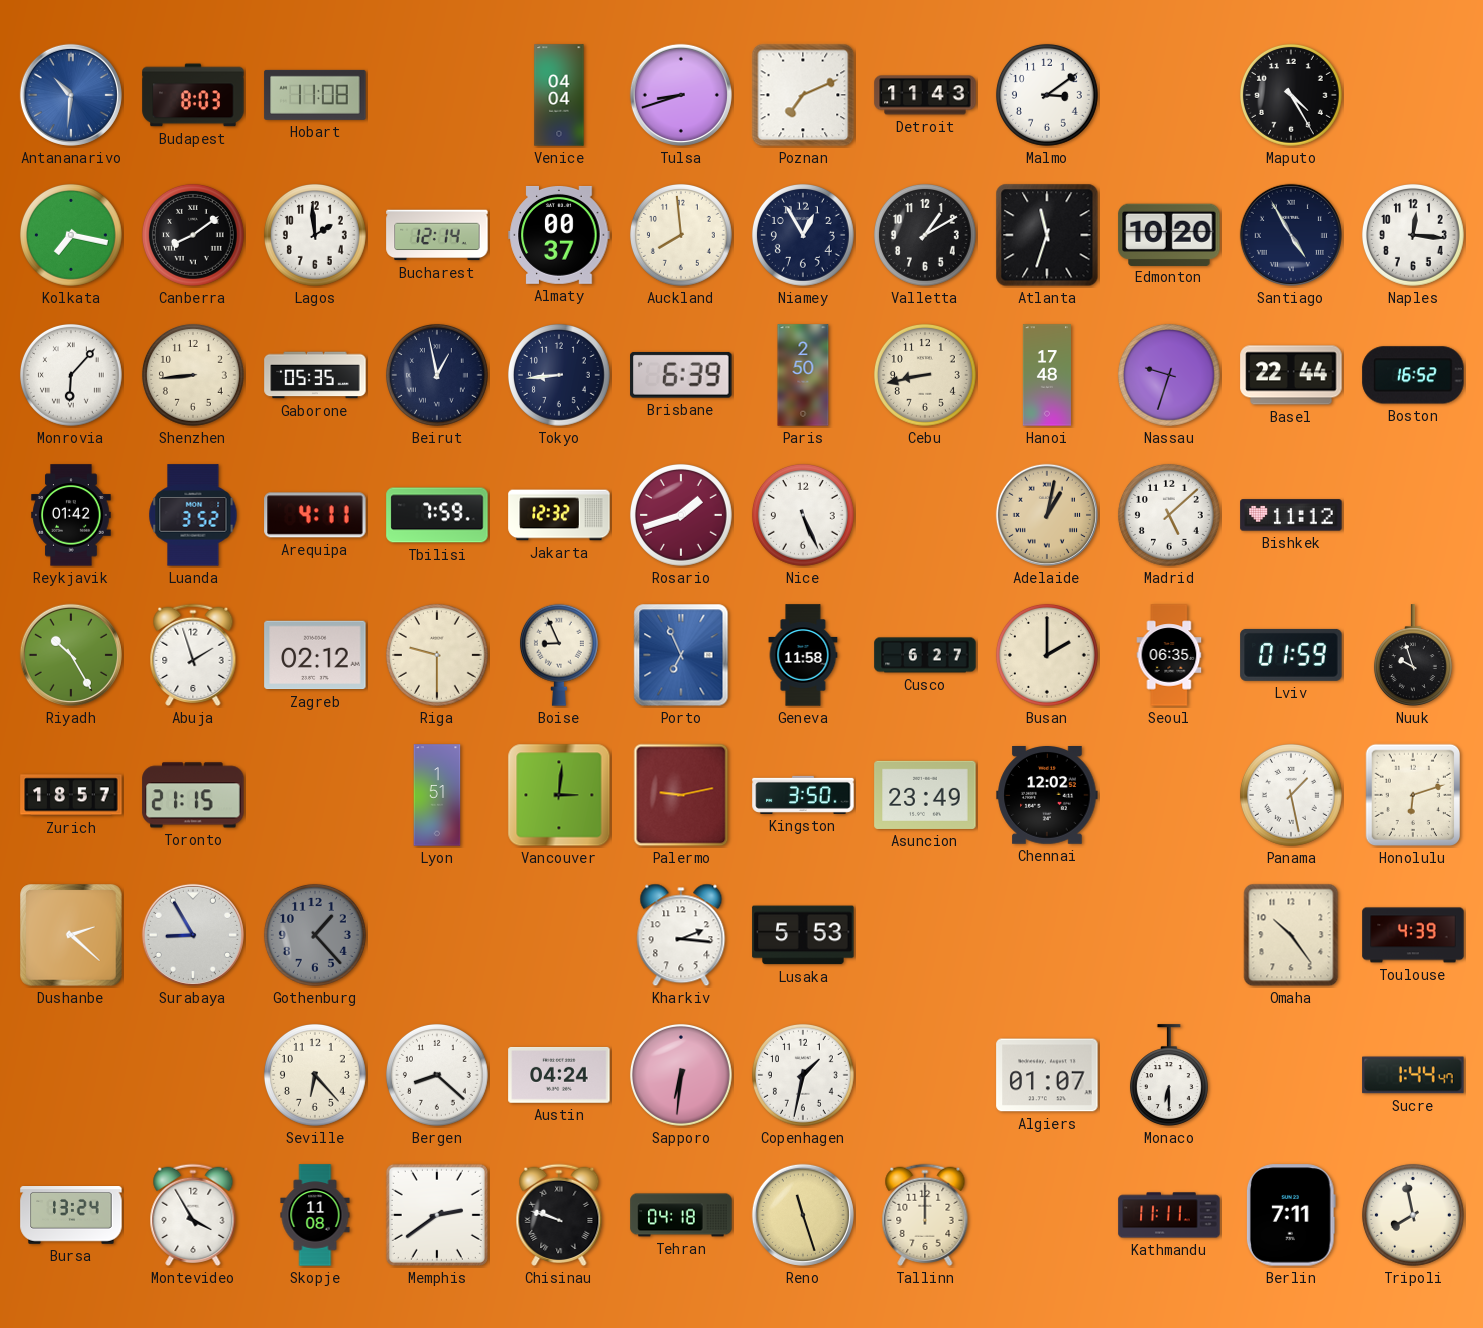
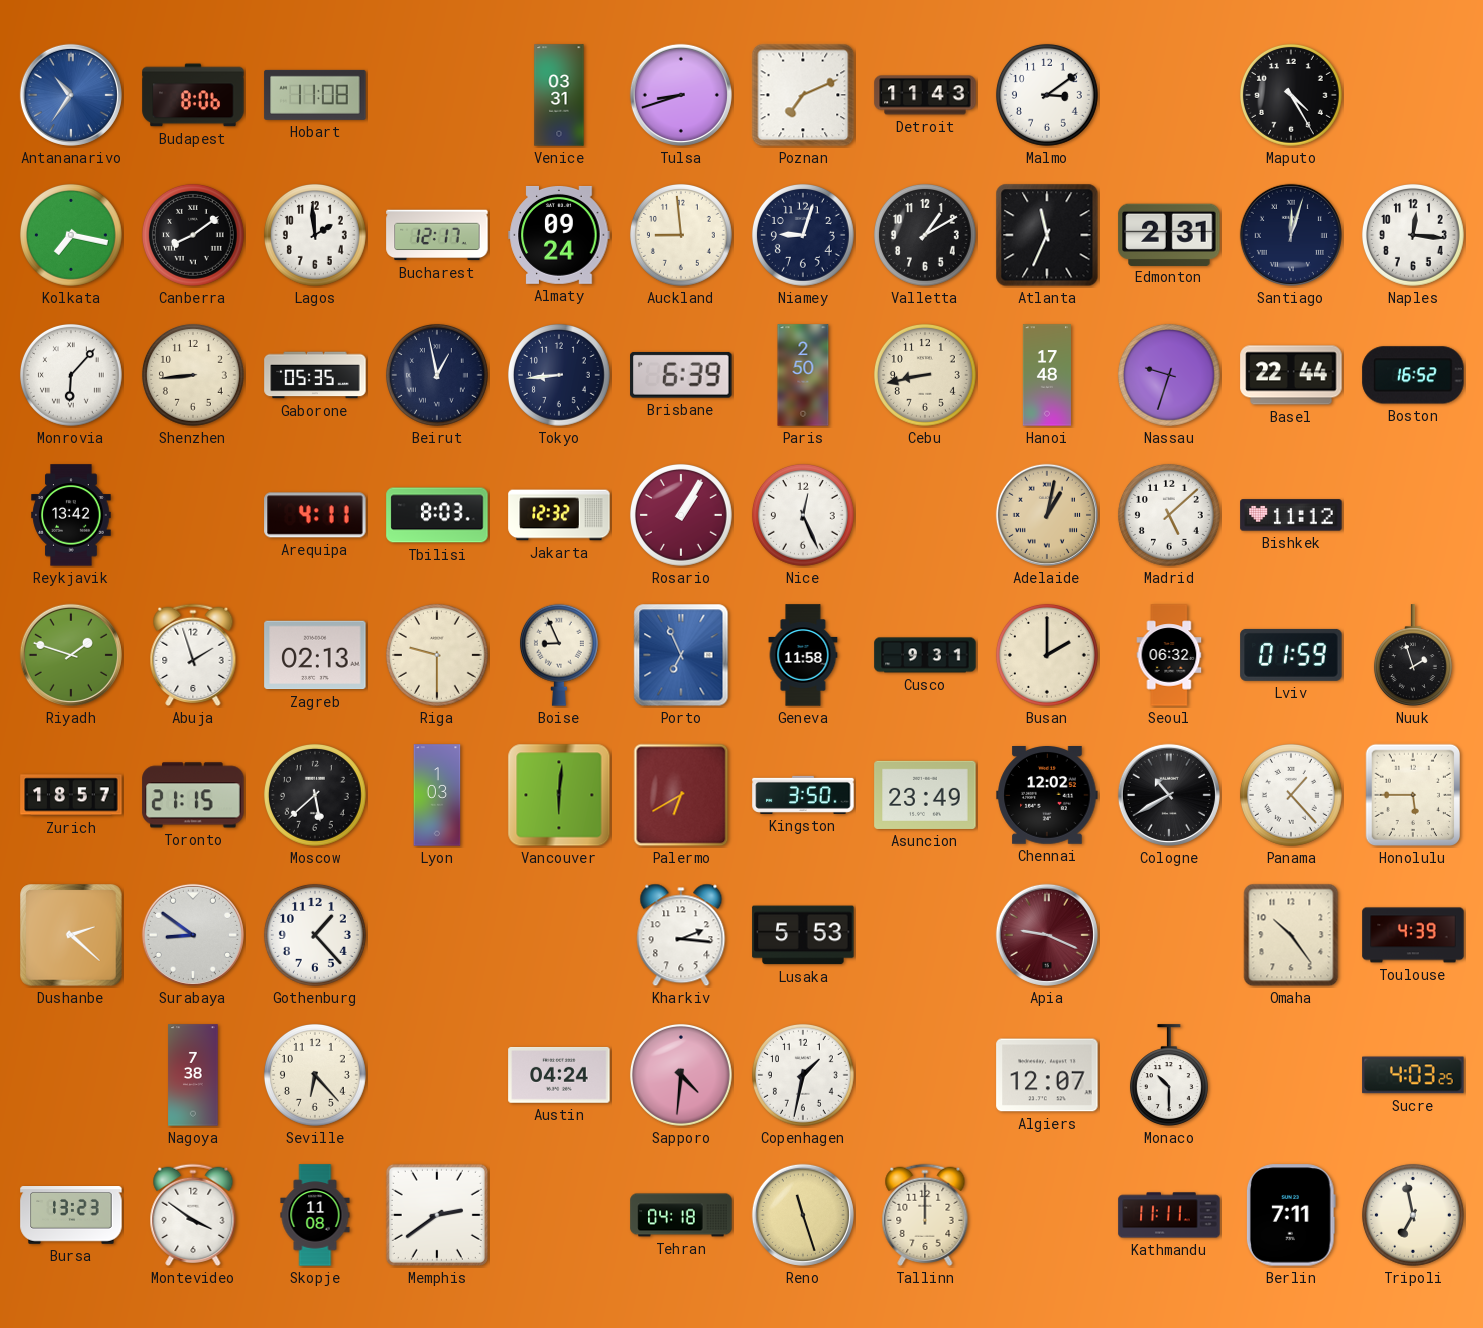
Antananarivo: 10:31 -> 10:36 (71, 95)
Budapest: 8:03 -> 8:06 (193, 95)
Venice: 04:04 -> 03:31 (559, 95)
Bucharest: 12:14 -> 12:17 (437, 235)
Almaty: 00:37 -> 09:24 (559, 235)
Auckland: 7:59 -> 8:59 (681, 235)
Niamey: 12:55 -> 9:03 (803, 235)
Atlanta: 11:33 -> 11:34 (1047, 235)
Edmonton: 10:20 -> 2:31 (1169, 234)
Santiago: 4:55 -> 12:03 (1291, 235)
Reykjavik: 01:42 -> 13:42 (71, 515)
Luanda: 3:52 -> none (193, 515)
Tbilisi: 7:59 -> 8:03 (437, 515)
Rosario: 1:42 -> 1:05 (681, 515)
Nice: 5:26 -> 12:26 (803, 515)
Riyadh: 10:25 -> 1:48 (71, 655)
Zagreb: 02:12 -> 02:13 (315, 655)
Cusco: 6:27 -> 9:31 (925, 655)
Seoul: 06:35 -> 06:32 (1169, 655)
Nuuk: 9:57 -> 1:57 (1413, 655)
Moscow: none -> 5:38 (315, 795)
Lyon: 1:51 -> 1:03 (437, 795)
Vancouver: 3:01 -> 6:01 (559, 795)
Palermo: 9:13 -> 6:40 (681, 795)
Cologne: none -> 10:40 (1169, 795)
Panama: 1:28 -> 1:23 (1291, 795)
Honolulu: 6:12 -> 5:45 (1412, 795)
Surabaya: 8:55 -> 8:51 (193, 935)
Gothenburg dial: grey -> white (315, 935)
Apia: none -> 9:19 (1047, 935)
Nagoya: none -> 7:38 (193, 1075)
Bergen: 8:22 -> none (437, 1075)
Sapporo: 6:31 -> 4:31 (681, 1075)
Algiers: 01:07 -> 12:07 (1047, 1075)
Monaco: 6:30 -> 10:30 (1169, 1075)
Sucre: 1:44 -> 4:03 (1413, 1075)
Bursa: 13:24 -> 13:23 (71, 1216)
Montevideo: 3:55 -> 3:51 (193, 1215)
Chisinau: 9:48 -> none (559, 1215)
Tripoli: 7:58 -> 6:58 (1413, 1215)
